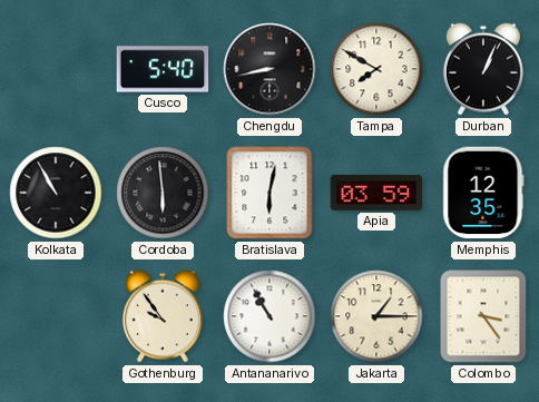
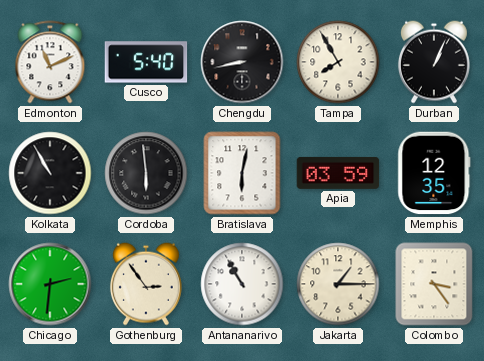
Edmonton: none -> 11:11 (50, 62)
Tampa: 7:50 -> 7:55 (338, 62)
Chicago: none -> 2:31 (50, 284)
Gothenburg: 9:54 -> 2:54 (146, 284)
